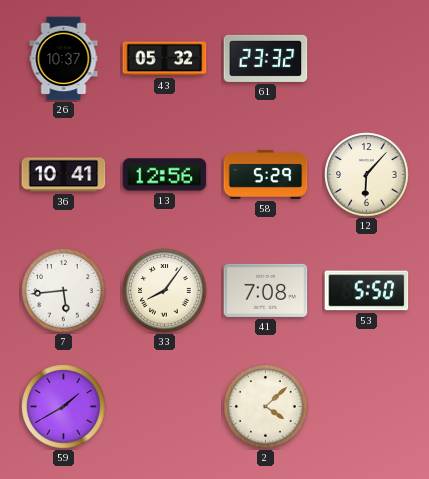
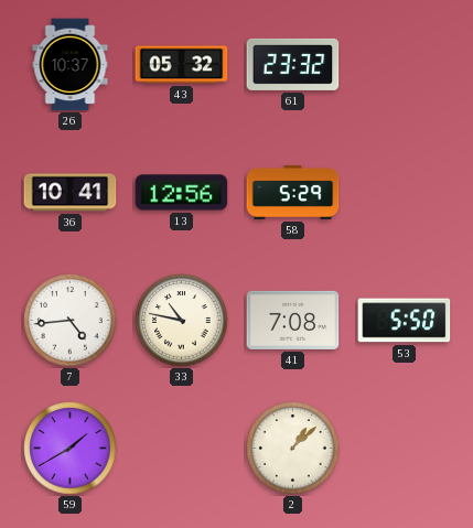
12: 6:07 -> none (367, 175)
7: 5:44 -> 4:44 (71, 321)
33: 8:06 -> 10:47 (182, 321)
2: 4:08 -> 1:08 (293, 449)
